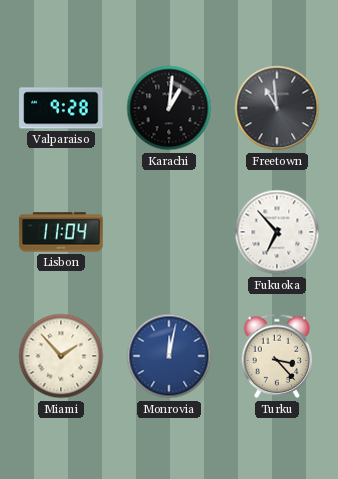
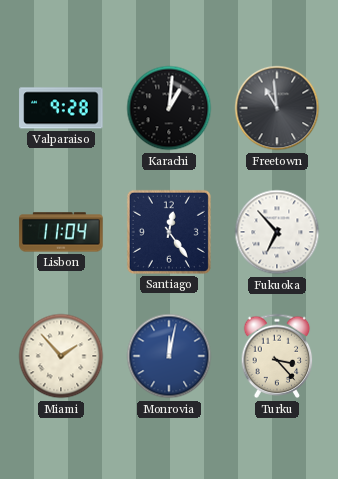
Santiago: none -> 12:24 (169, 232)
